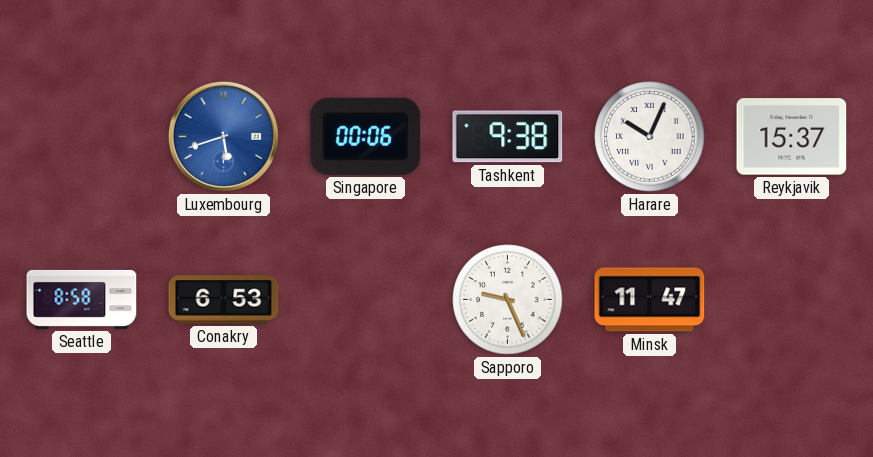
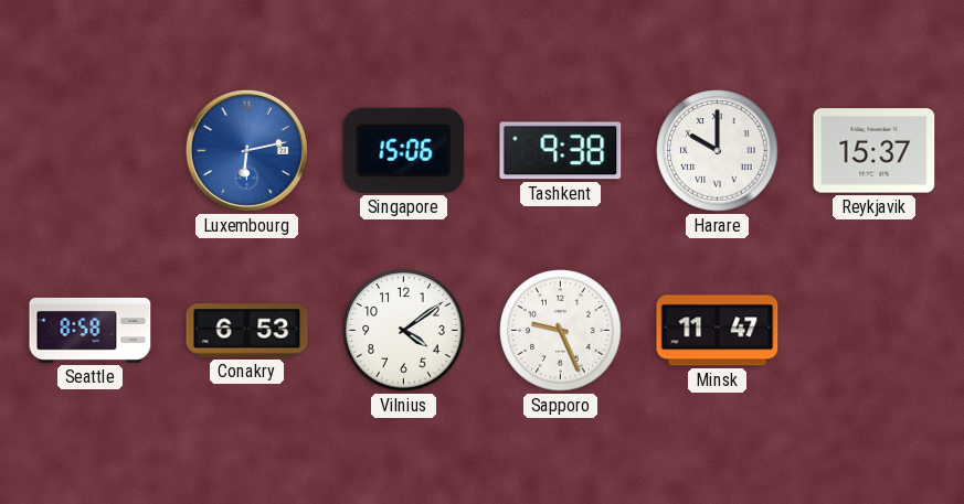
Luxembourg: 5:42 -> 6:13 (246, 150)
Singapore: 00:06 -> 15:06 (404, 150)
Harare: 10:04 -> 10:00 (718, 151)
Vilnius: none -> 4:09 (404, 331)
